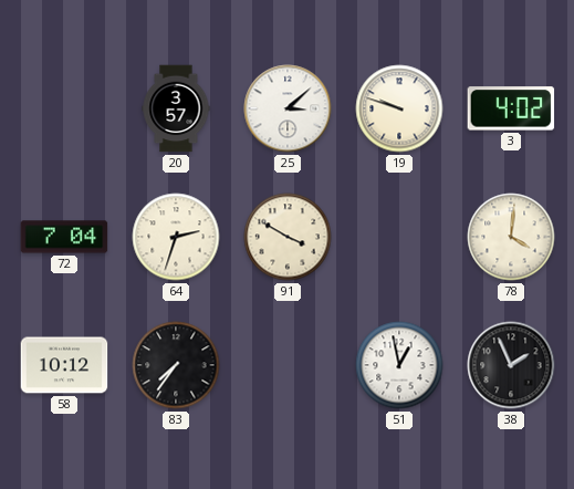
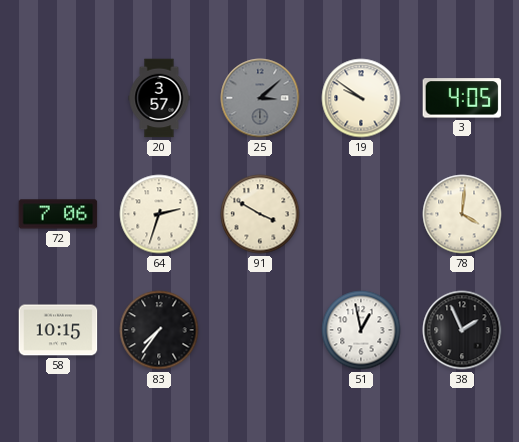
25 dial: white -> grey (260, 98)
19: 9:48 -> 9:51 (361, 98)
3: 4:02 -> 4:05 (462, 98)
72: 7:04 -> 7:06 (58, 214)
58: 10:12 -> 10:15 (58, 330)
